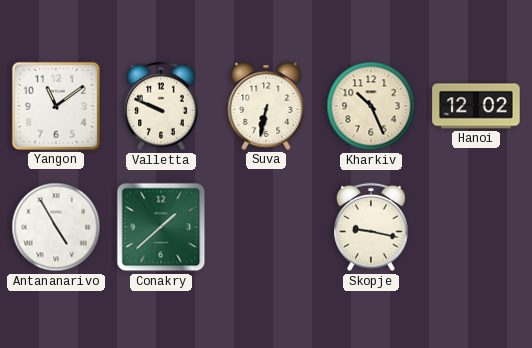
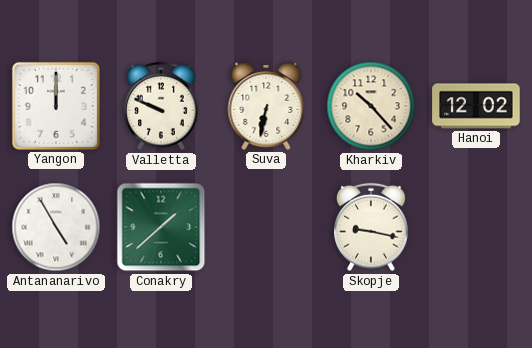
Yangon: 11:09 -> 12:00 (56, 106)
Kharkiv: 10:26 -> 10:23 (371, 106)
